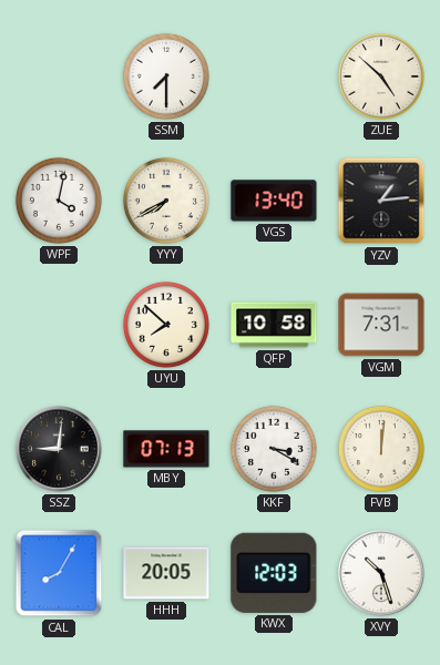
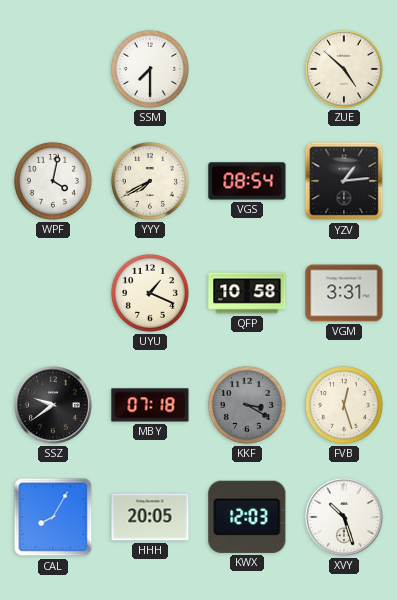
VGS: 13:40 -> 08:54 (247, 181)
UYU: 7:52 -> 1:19 (150, 293)
VGM: 7:31 -> 3:31 (344, 293)
SSZ: 9:01 -> 9:39 (53, 405)
MBY: 07:13 -> 07:18 (150, 405)
KKF dial: white -> grey (247, 405)
FVB: 12:01 -> 12:27 (344, 405)
